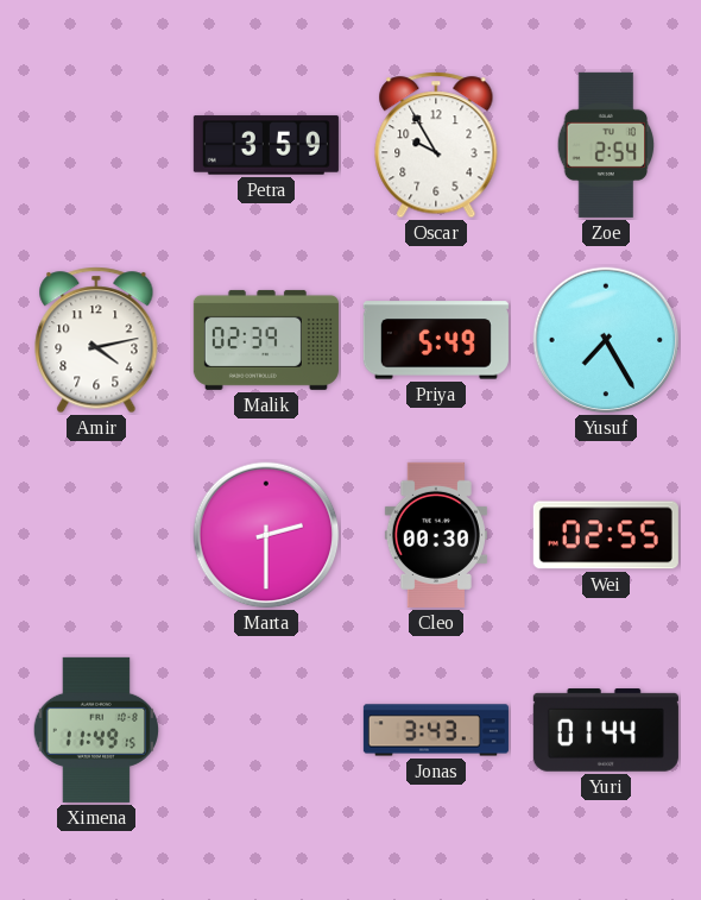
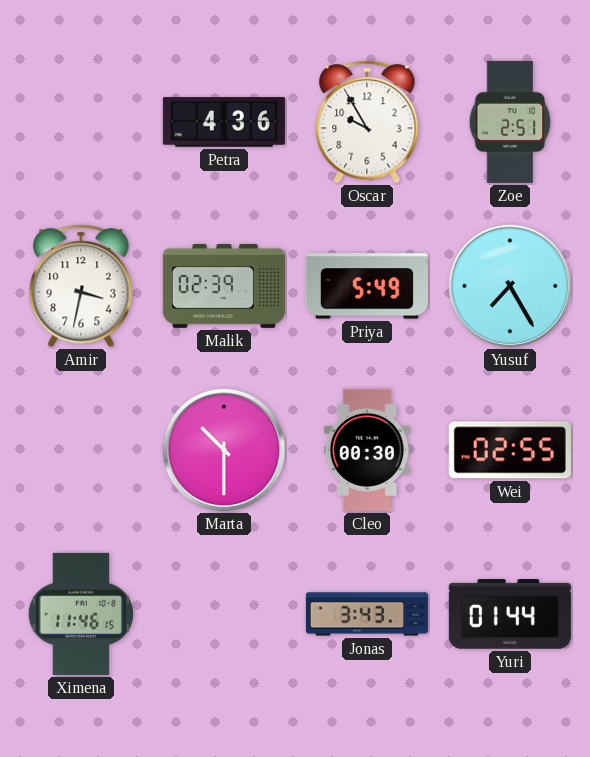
Petra: 3:59 -> 4:36 (224, 122)
Zoe: 2:54 -> 2:51 (510, 122)
Amir: 4:13 -> 3:32 (81, 286)
Marta: 2:30 -> 10:30 (224, 450)
Ximena: 11:49 -> 11:46 (80, 614)
